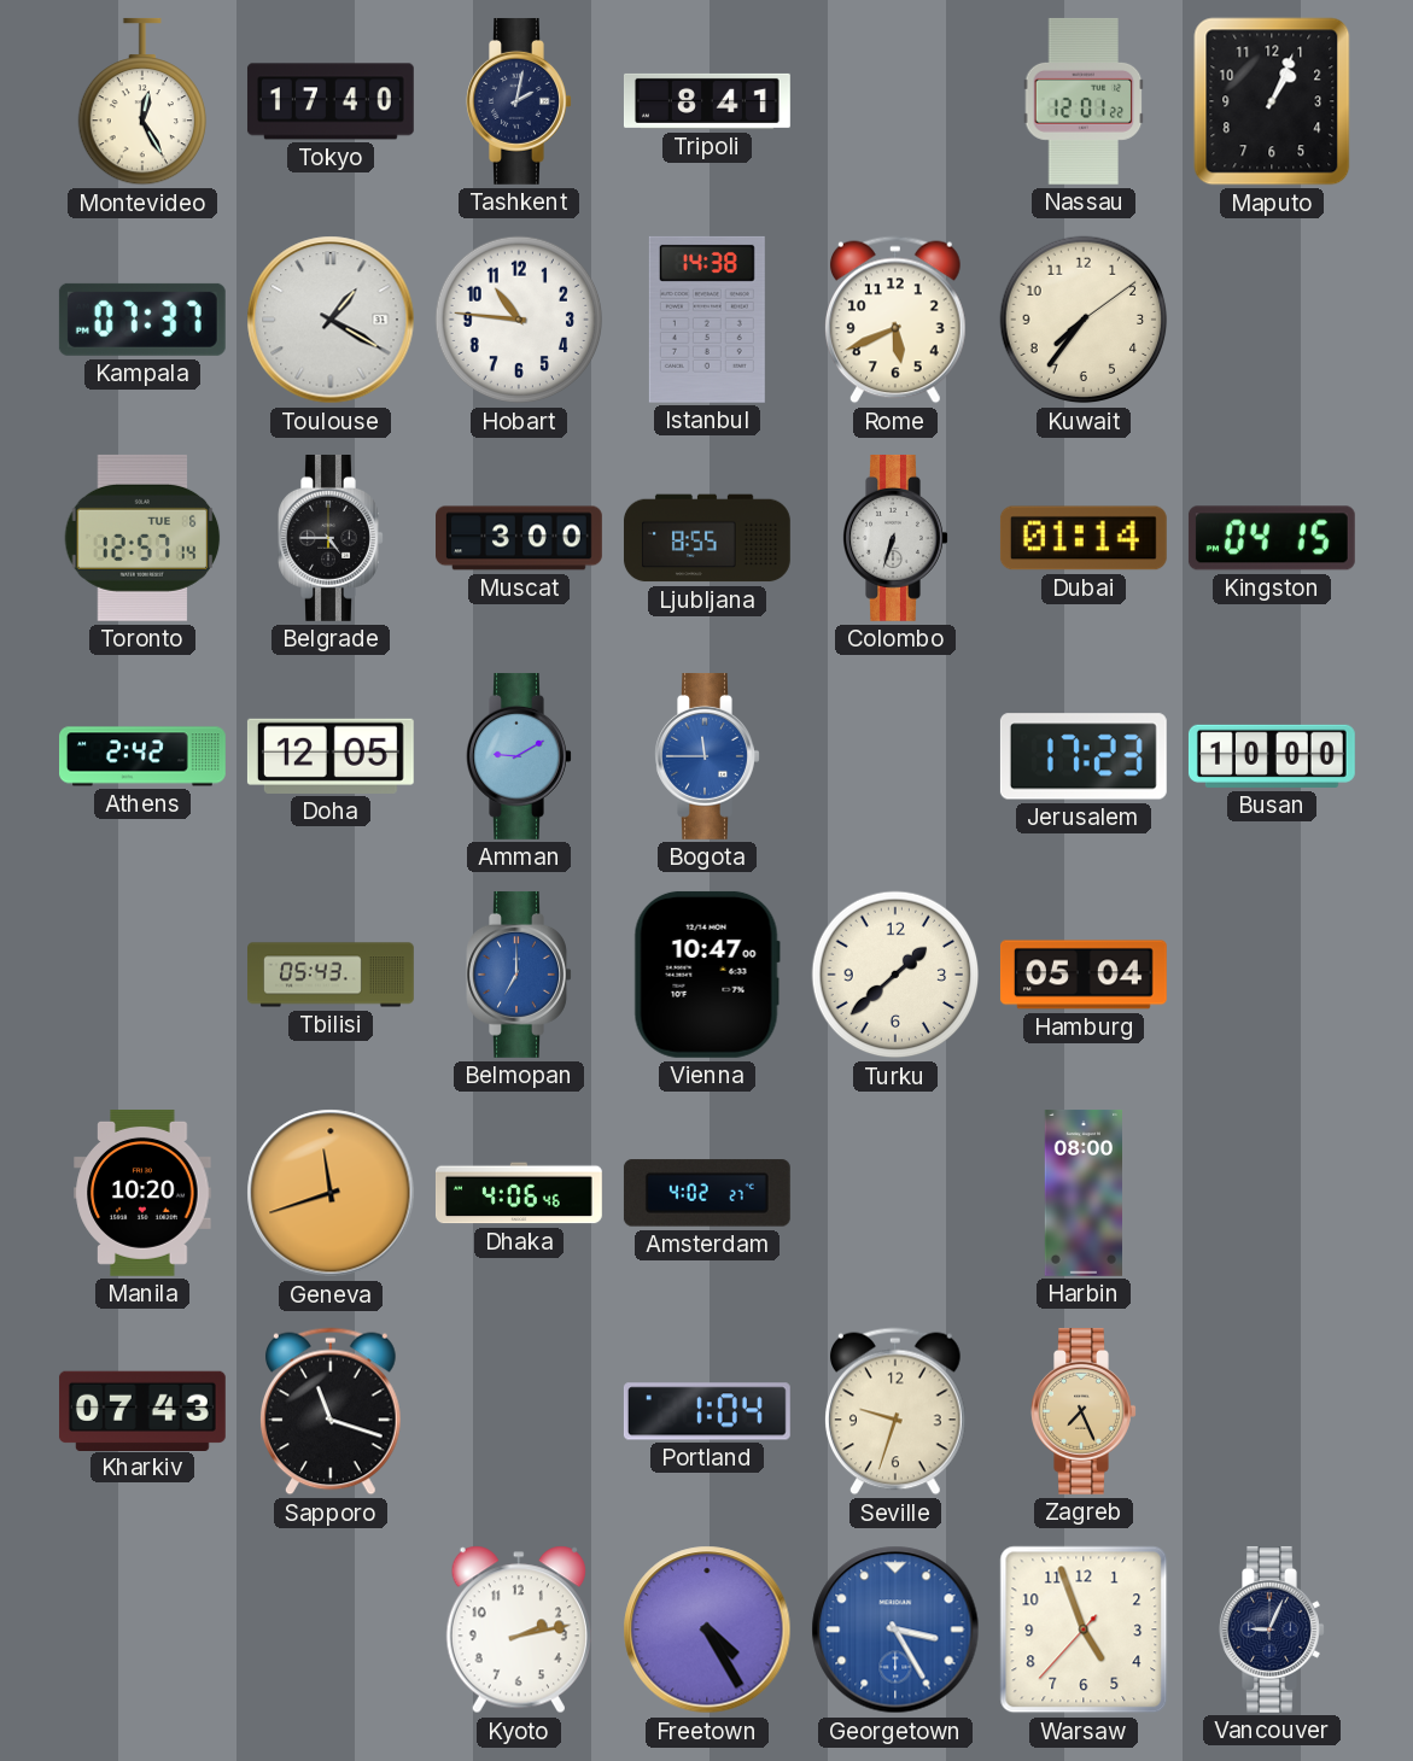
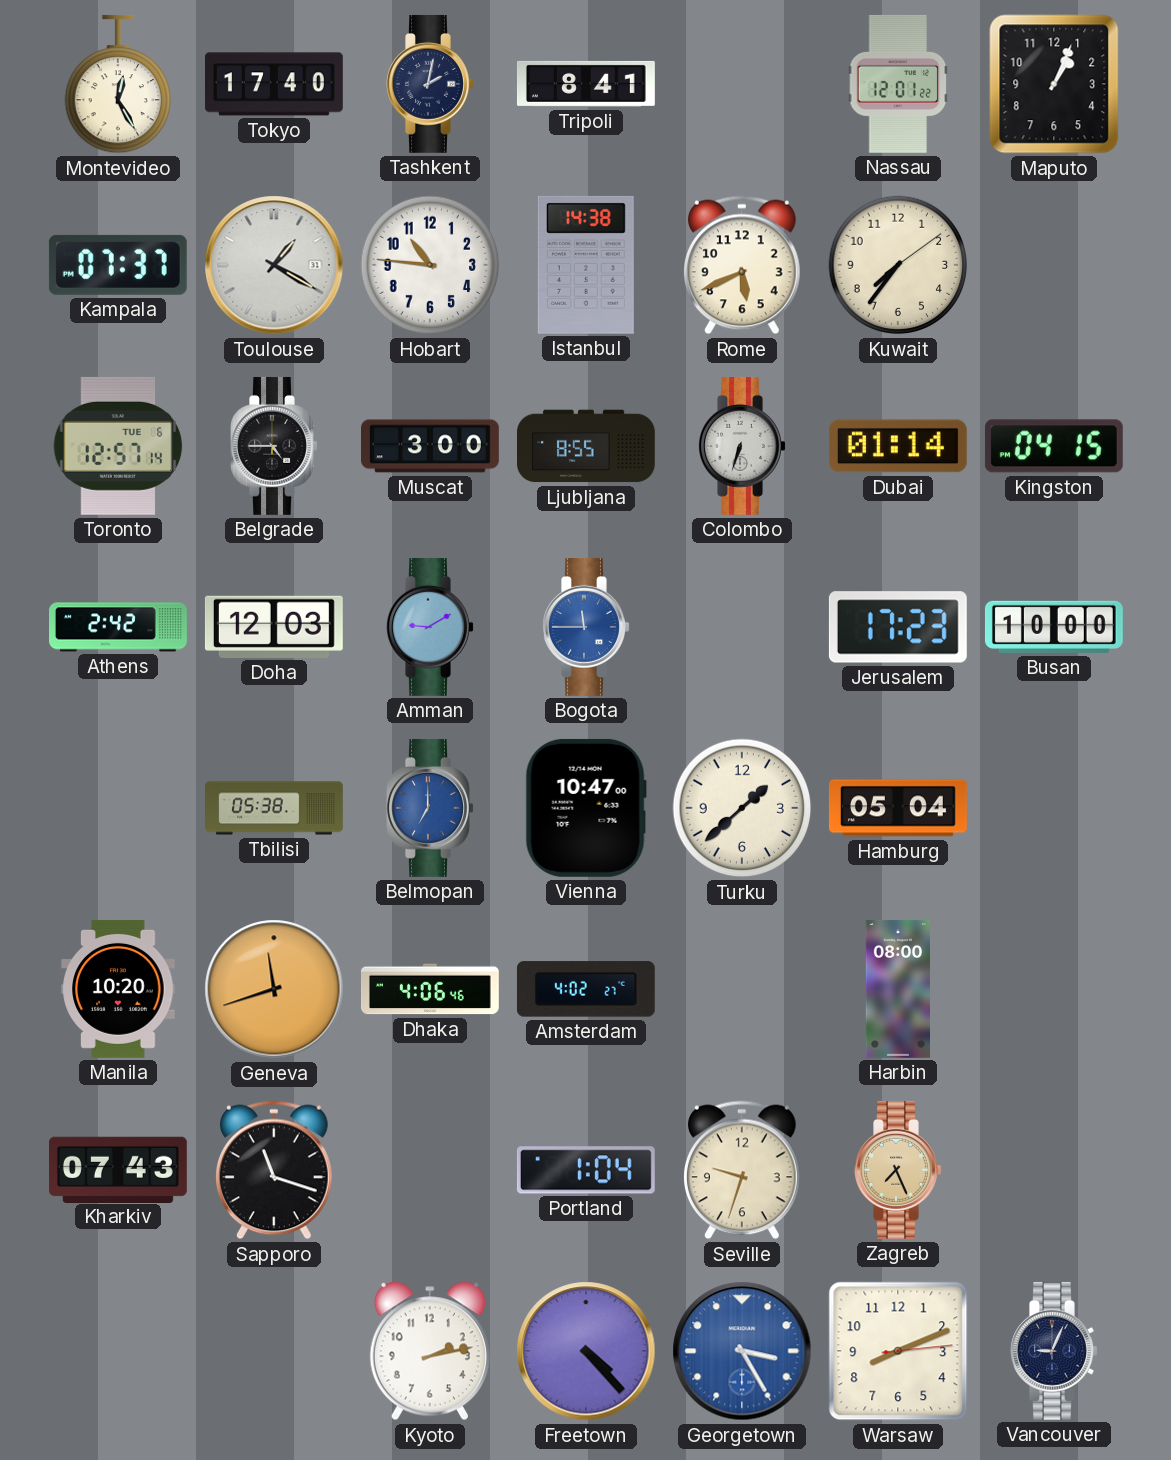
Doha: 12:05 -> 12:03 (274, 627)
Tbilisi: 05:43 -> 05:38 (275, 808)
Freetown: 4:25 -> 4:23 (586, 1351)
Warsaw: 4:56 -> 8:11 (898, 1351)
